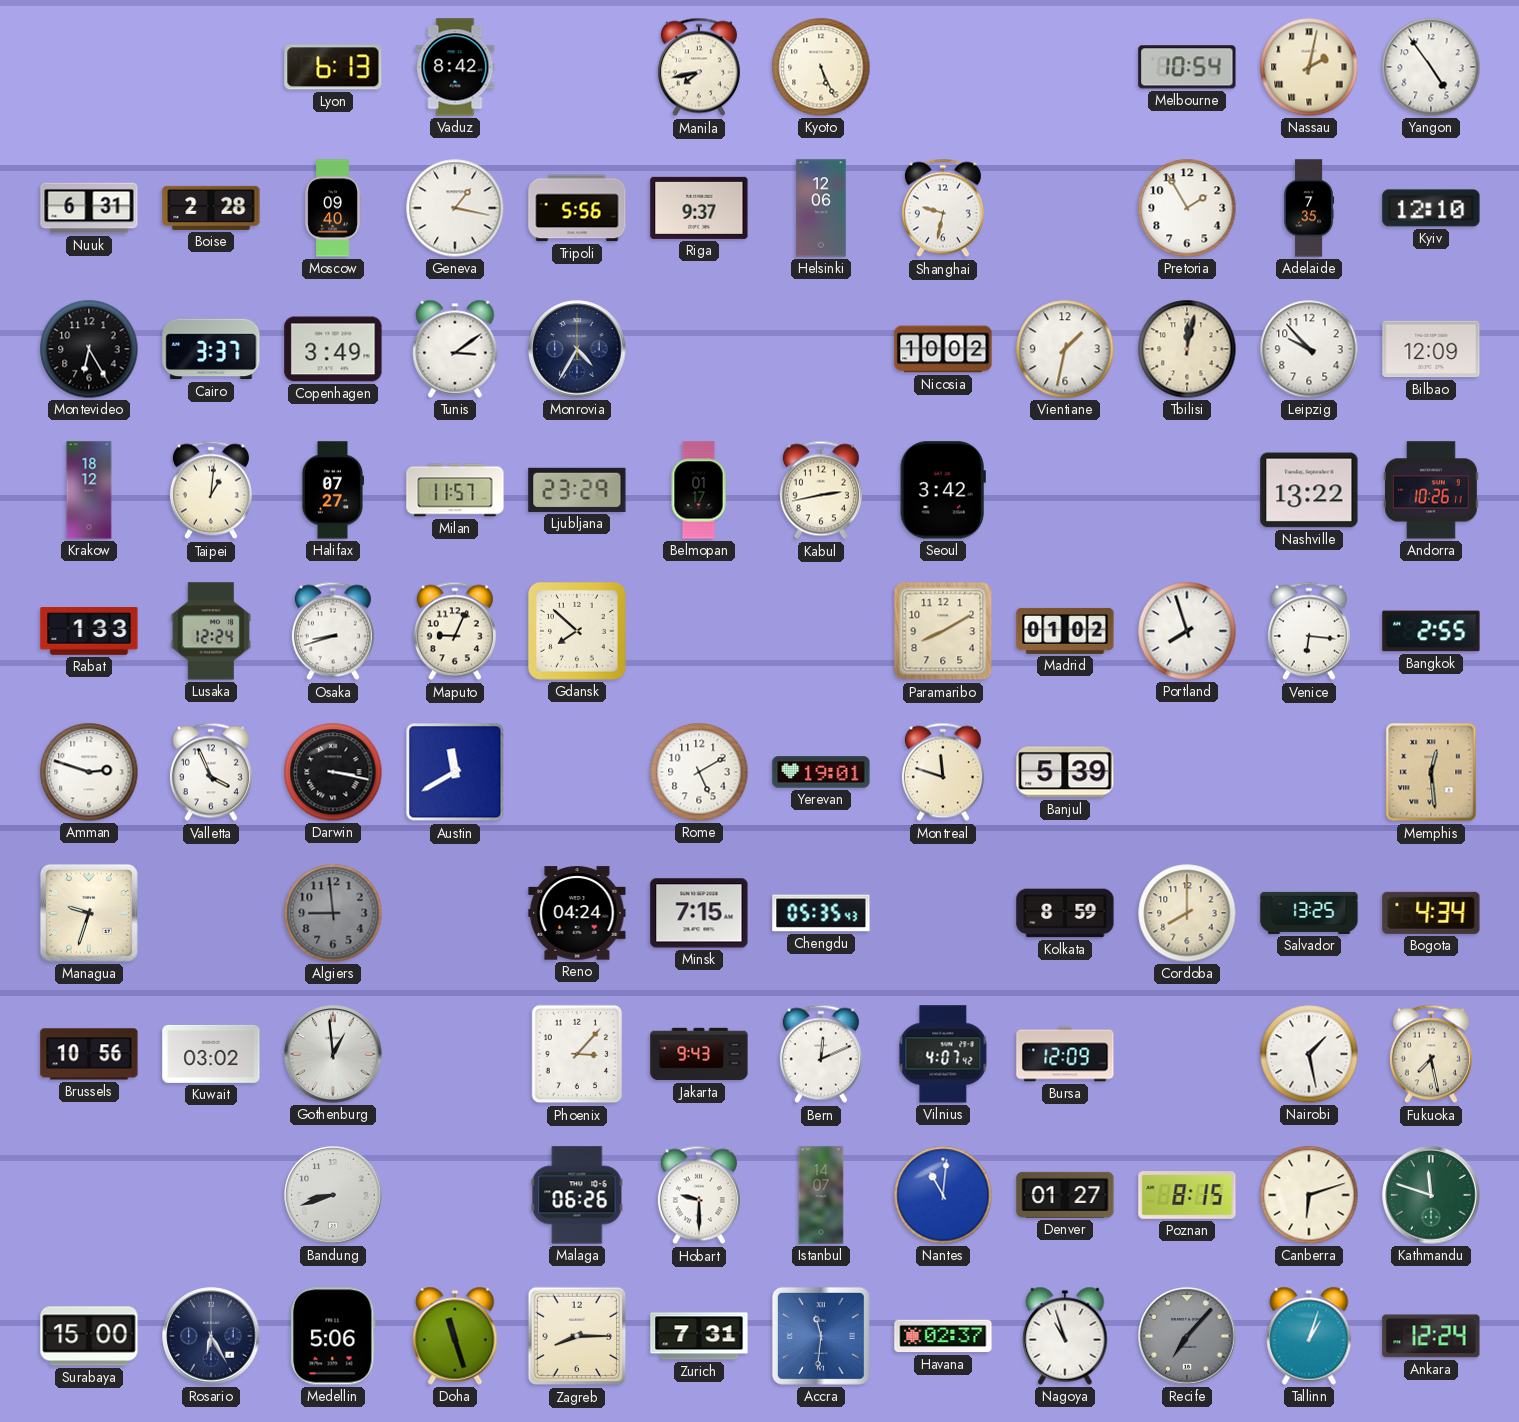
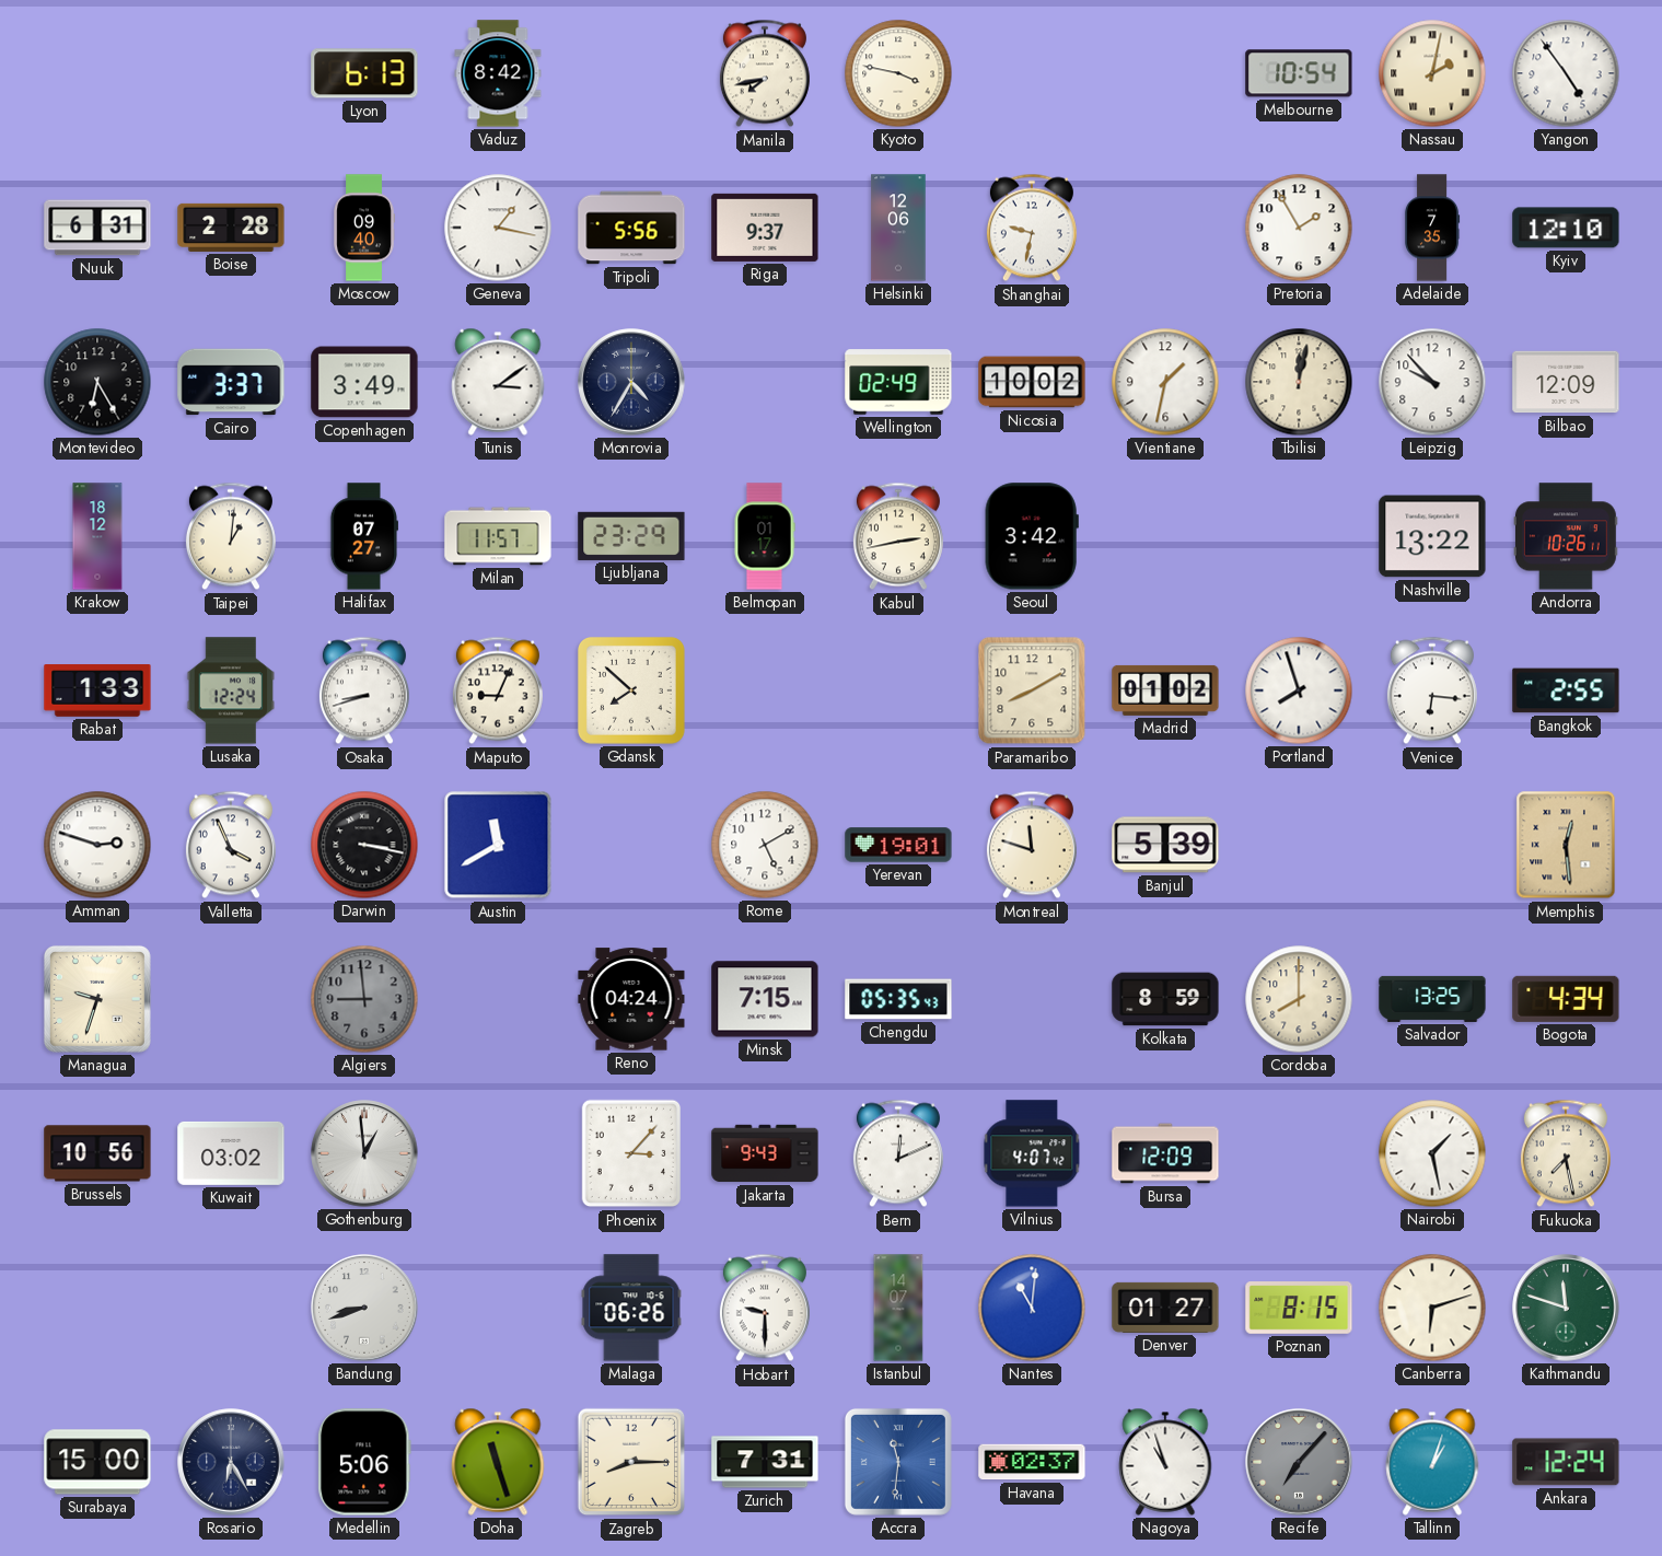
Kyoto: 5:26 -> 3:47 (898, 73)
Wellington: none -> 02:49 (898, 382)
